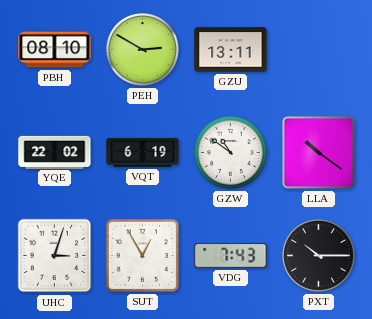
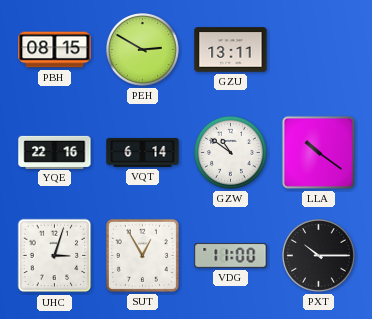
PBH: 08:10 -> 08:15 (55, 50)
YQE: 22:02 -> 22:16 (55, 152)
VQT: 6:19 -> 6:14 (143, 152)
VDG: 7:43 -> 11:00 (231, 256)
